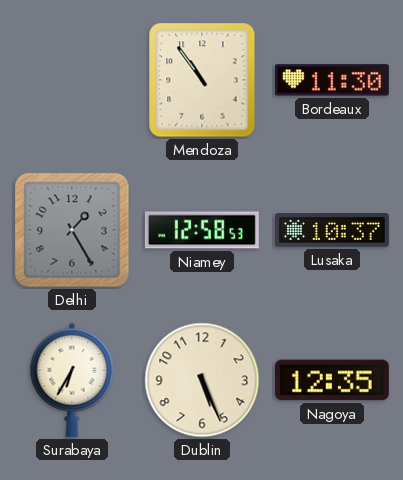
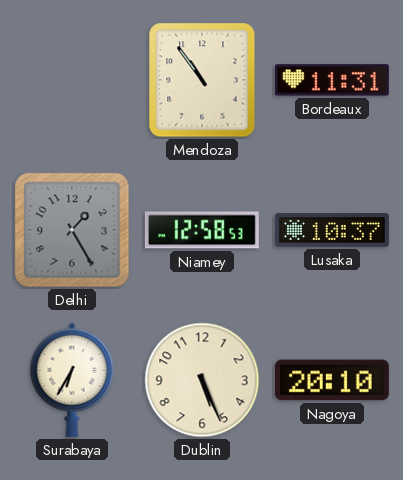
Bordeaux: 11:30 -> 11:31 (332, 80)
Nagoya: 12:35 -> 20:10 (332, 380)
